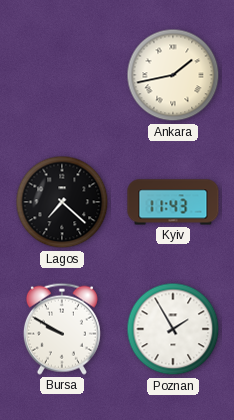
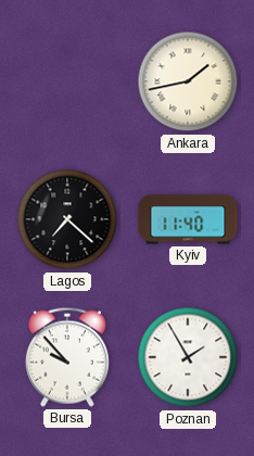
Kyiv: 11:43 -> 11:40 (188, 219)
Bursa: 9:50 -> 9:53 (67, 357)
